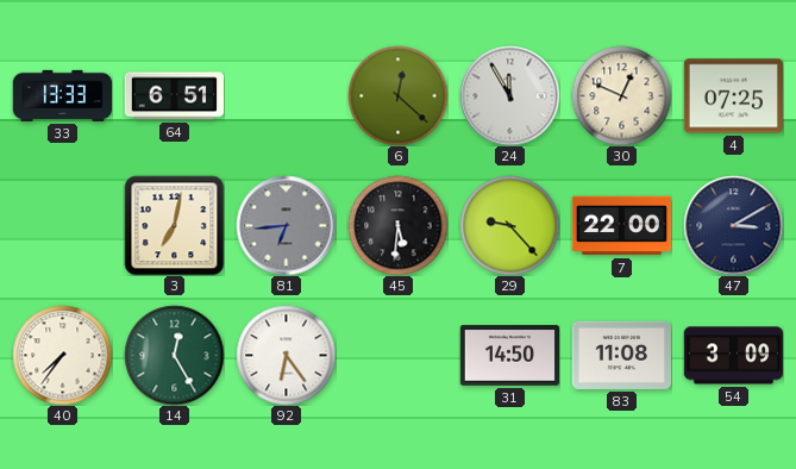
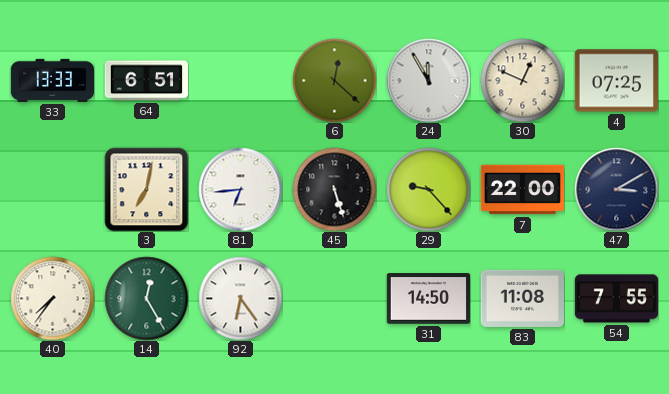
81 dial: grey -> white (240, 189)
45: 5:31 -> 5:27 (334, 189)
54: 3:09 -> 7:55 (616, 299)
